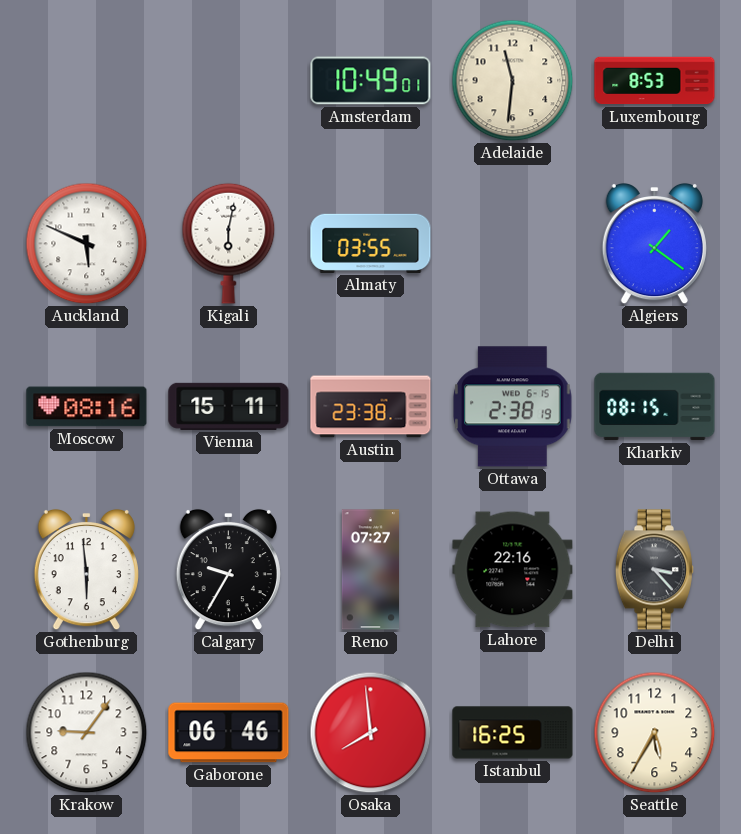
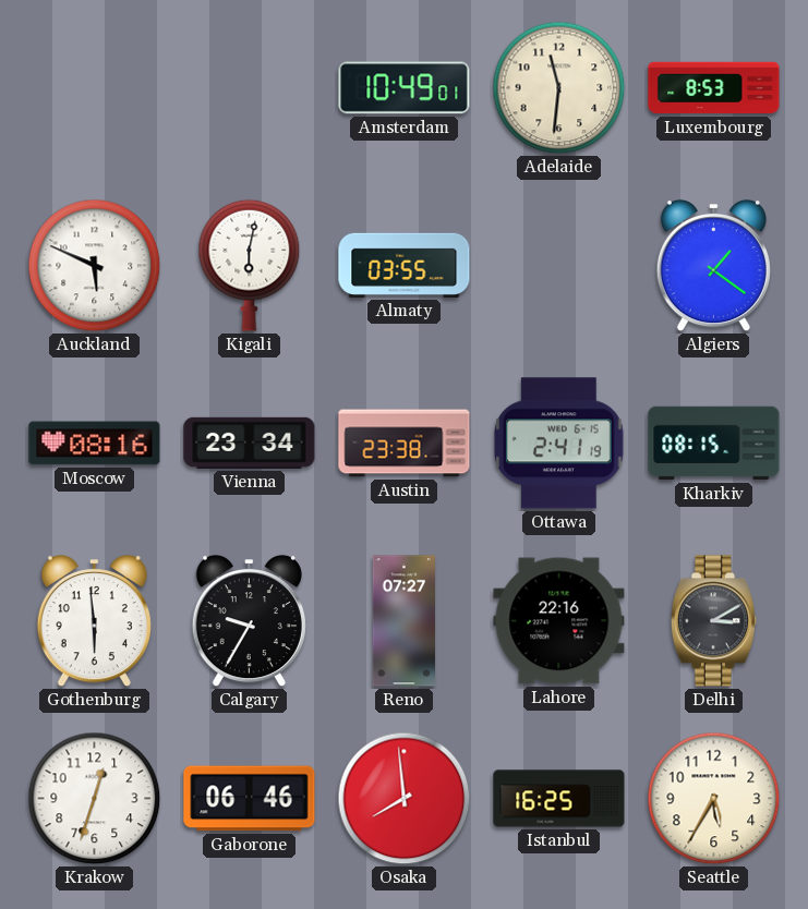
Vienna: 15:11 -> 23:34 (250, 443)
Ottawa: 2:38 -> 2:41 (559, 444)
Delhi: 3:23 -> 3:10 (713, 621)
Krakow: 9:06 -> 12:33 (95, 799)
